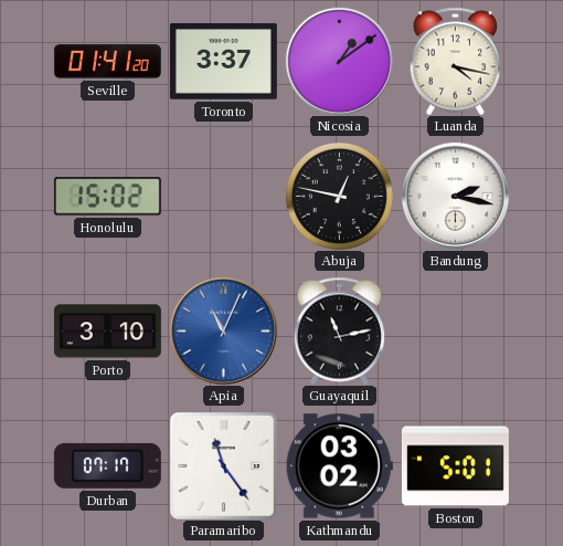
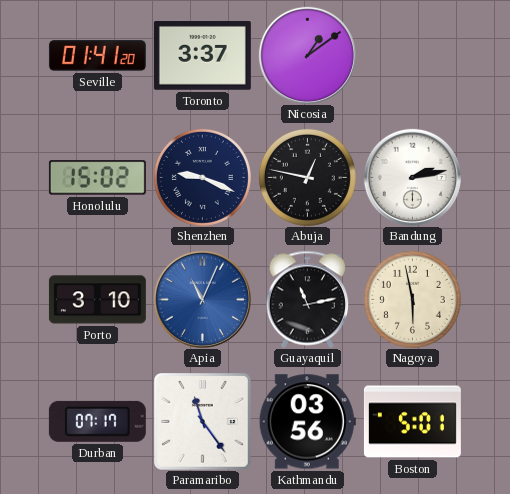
Luanda: 4:17 -> none (456, 61)
Shenzhen: none -> 9:19 (202, 177)
Bandung: 2:17 -> 2:13 (412, 177)
Nagoya: none -> 5:58 (412, 299)
Kathmandu: 03:02 -> 03:56 (307, 422)
